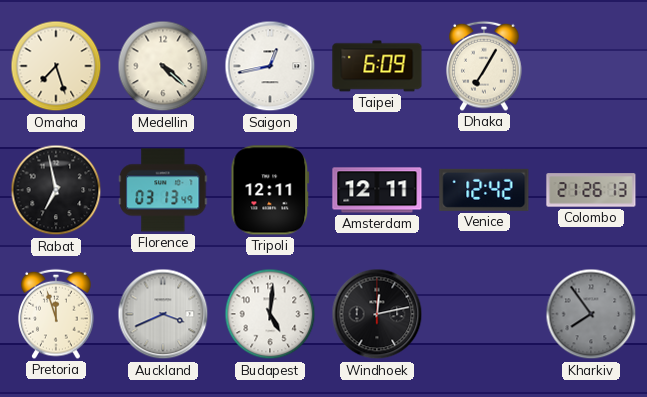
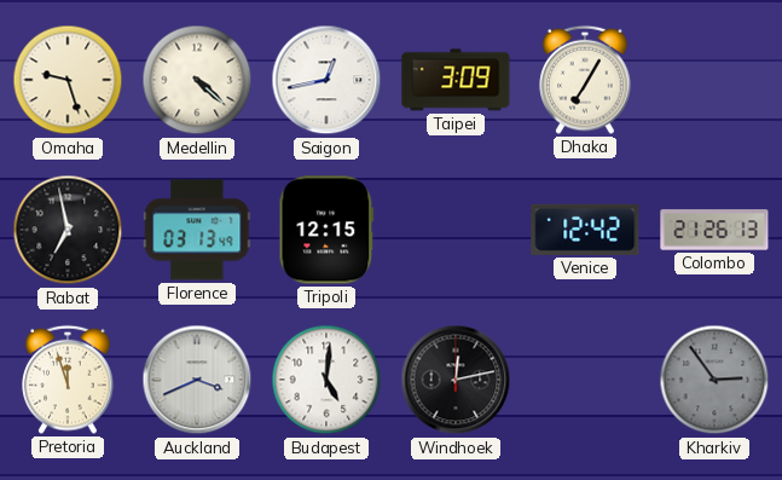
Omaha: 7:27 -> 9:27 (68, 80)
Taipei: 6:09 -> 3:09 (456, 80)
Tripoli: 12:11 -> 12:15 (326, 230)
Amsterdam: 12:11 -> none (377, 190)
Kharkiv: 7:54 -> 2:54 (714, 380)
